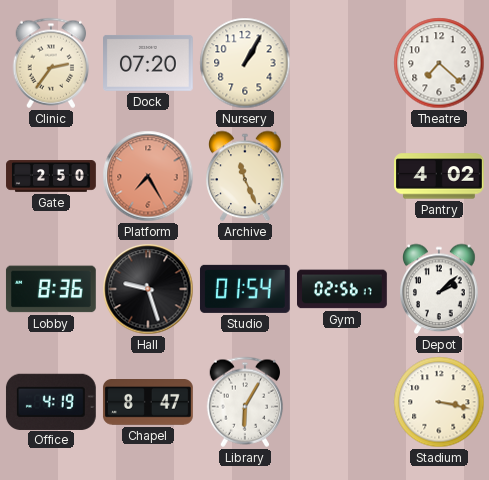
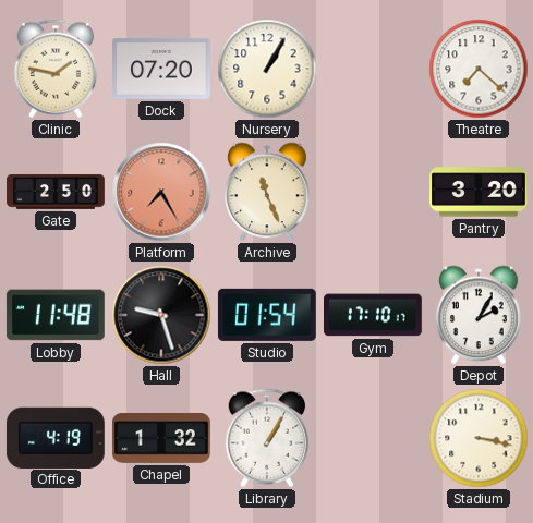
Clinic: 2:36 -> 1:47 (56, 69)
Pantry: 4:02 -> 3:20 (480, 192)
Lobby: 8:36 -> 11:48 (56, 315)
Gym: 02:56 -> 17:10 (374, 315)
Depot: 2:08 -> 2:05 (480, 315)
Chapel: 8:47 -> 1:32 (161, 439)
Library: 6:05 -> 1:05 (267, 438)
